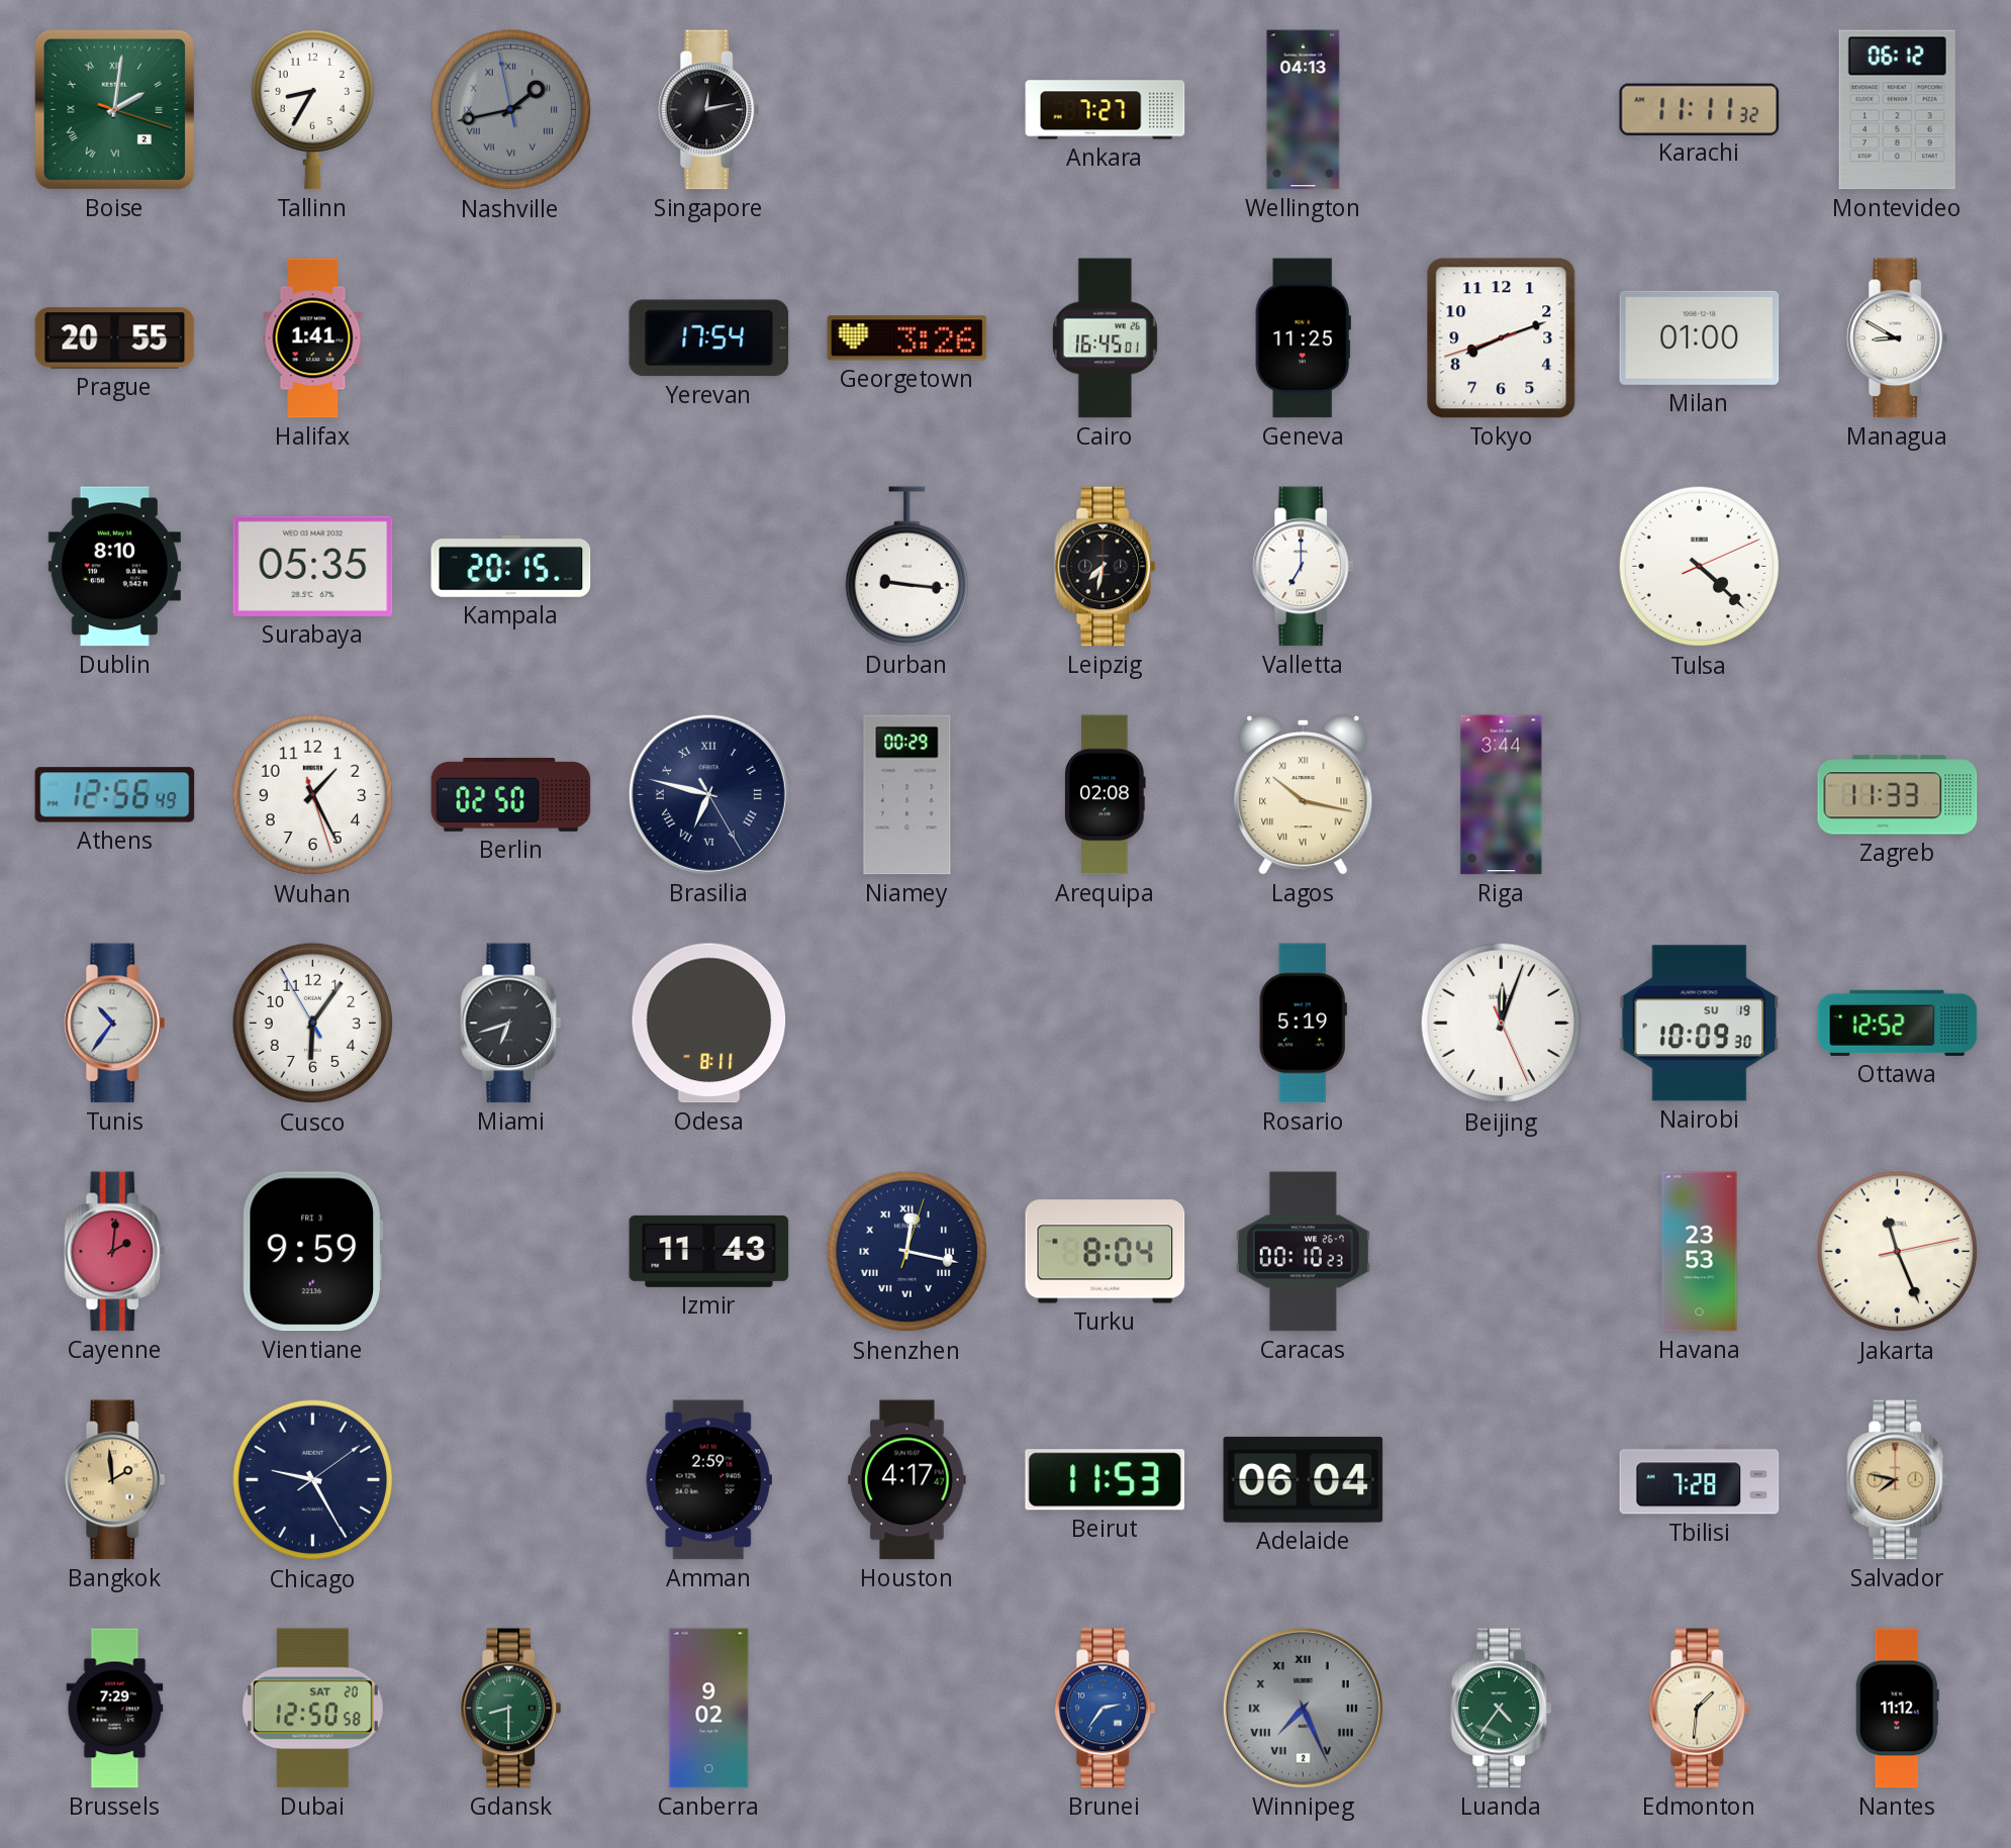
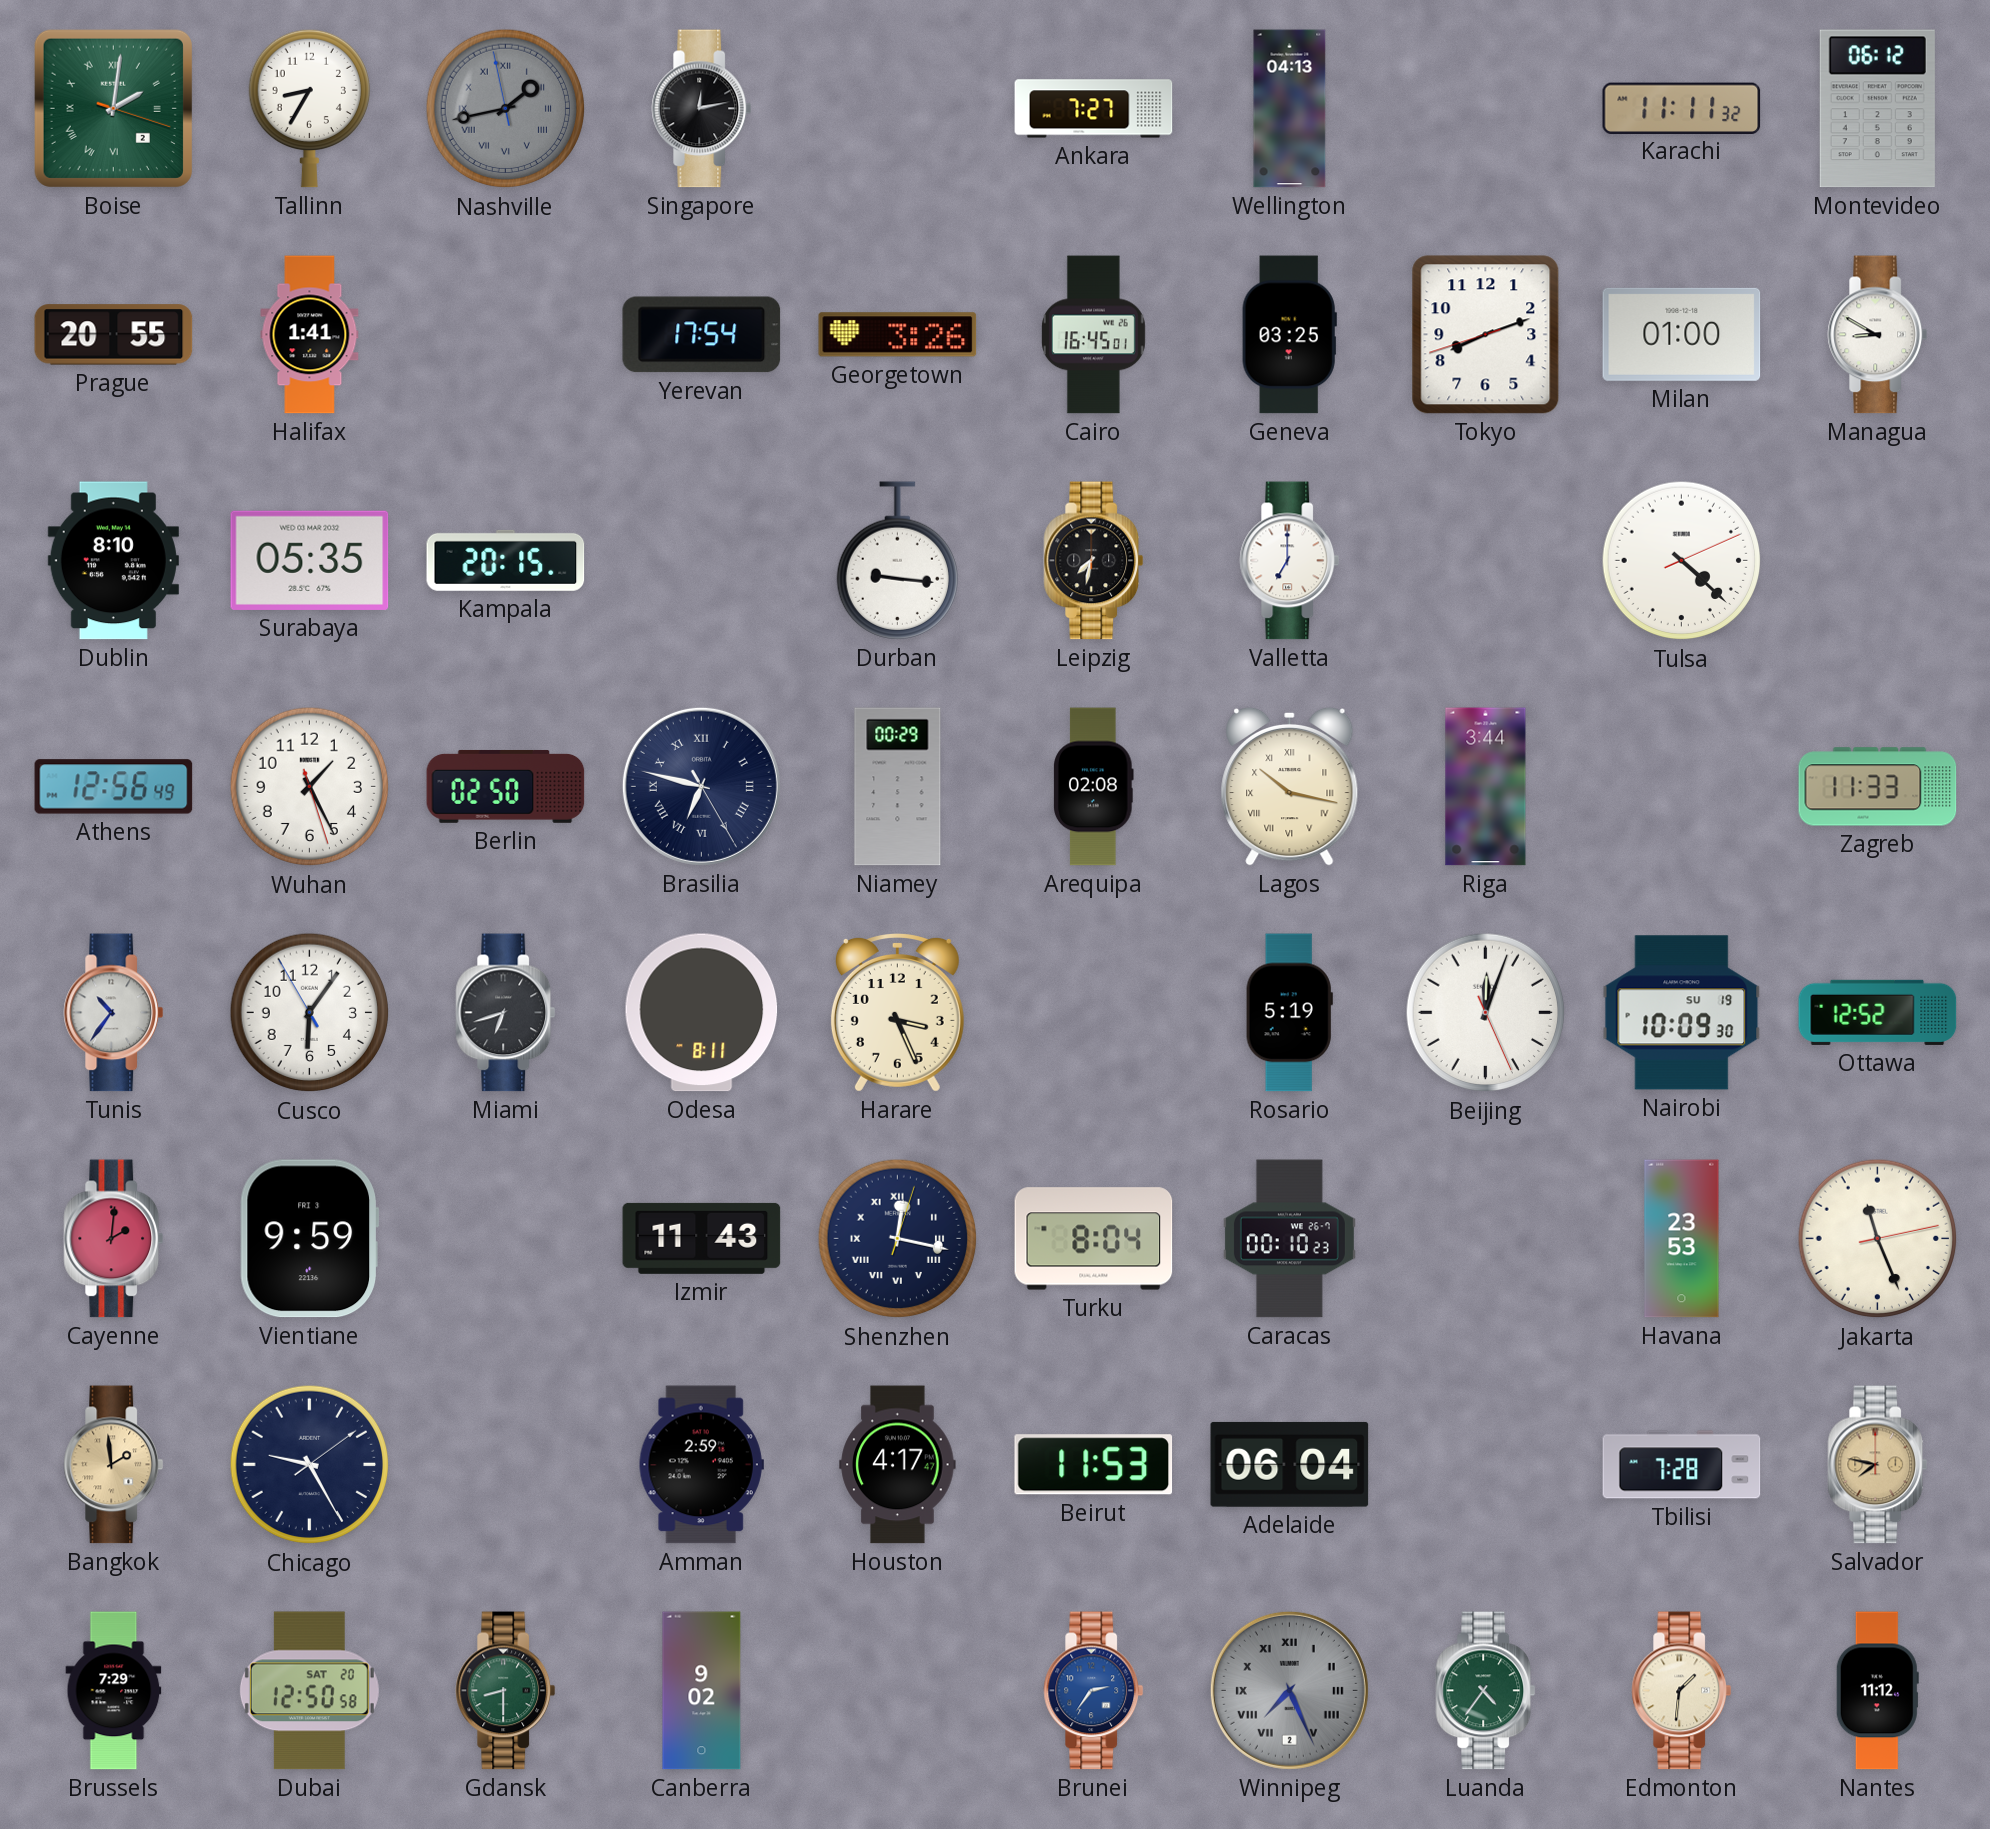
Geneva: 11:25 -> 03:25 (1289, 335)
Harare: none -> 3:26 (897, 1013)
